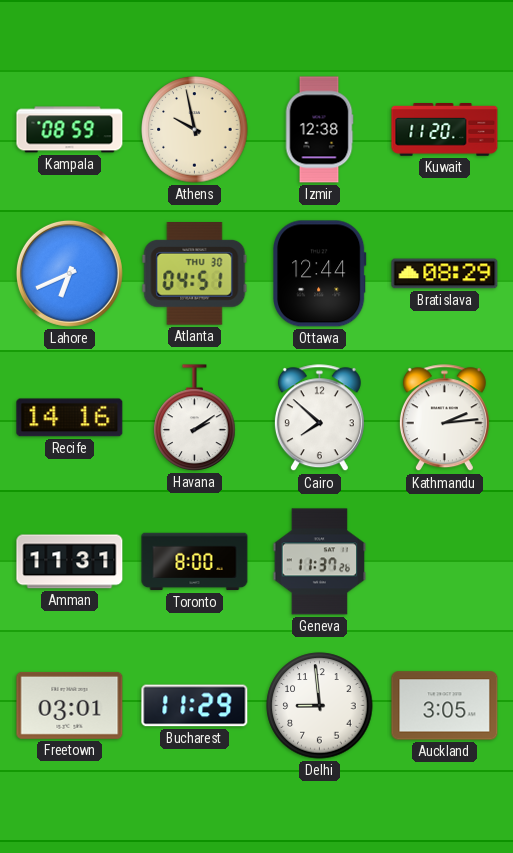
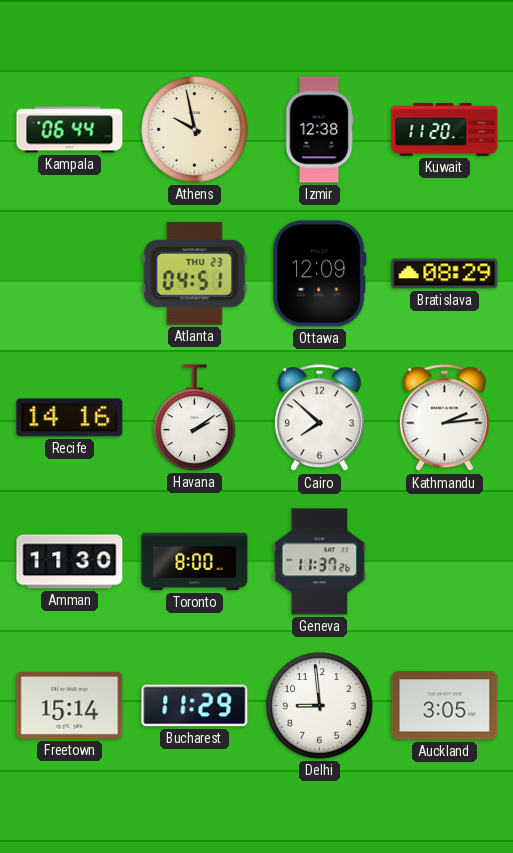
Kampala: 08:59 -> 06:44 (70, 130)
Lahore: 6:41 -> none (69, 273)
Atlanta date: THU 30 -> THU 23 (195, 274)
Ottawa: 12:44 -> 12:09 (320, 274)
Amman: 11:31 -> 11:30 (70, 562)
Freetown: 03:01 -> 15:14 (70, 705)
